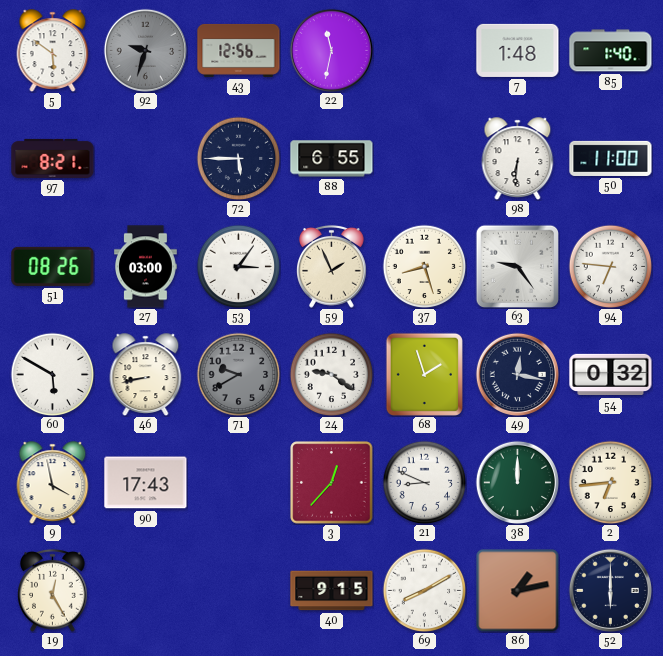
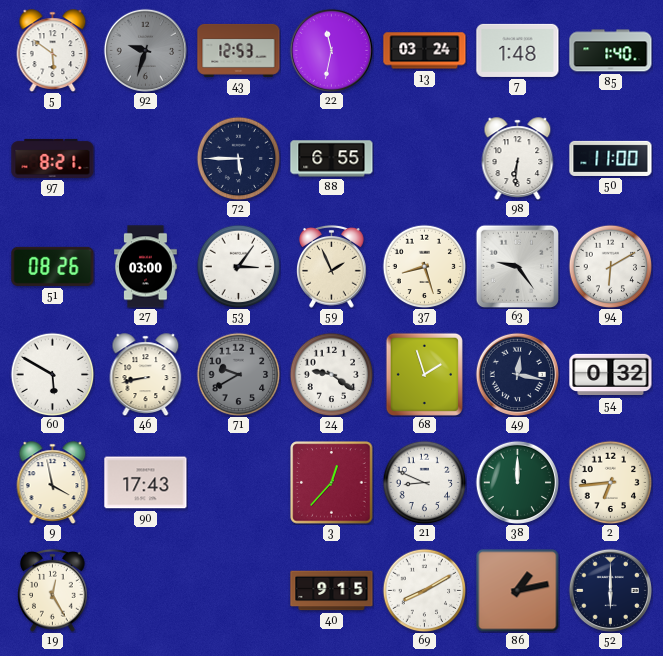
43: 12:56 -> 12:53 (239, 50)
13: none -> 03:24 (425, 51)
94: 6:46 -> 6:10 (610, 266)
